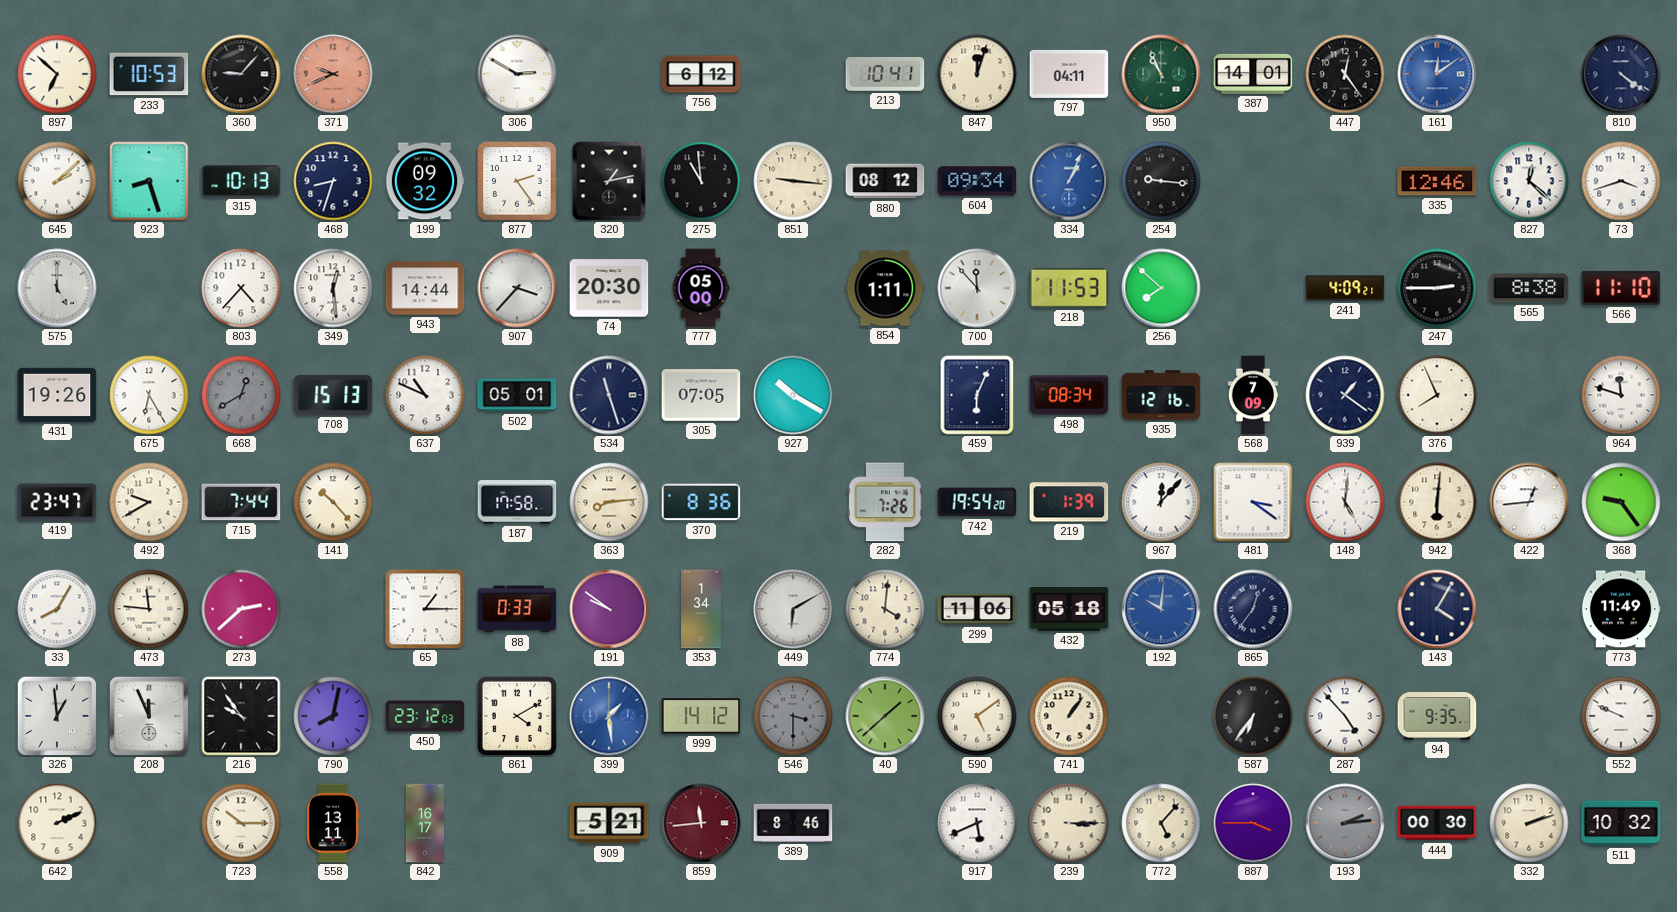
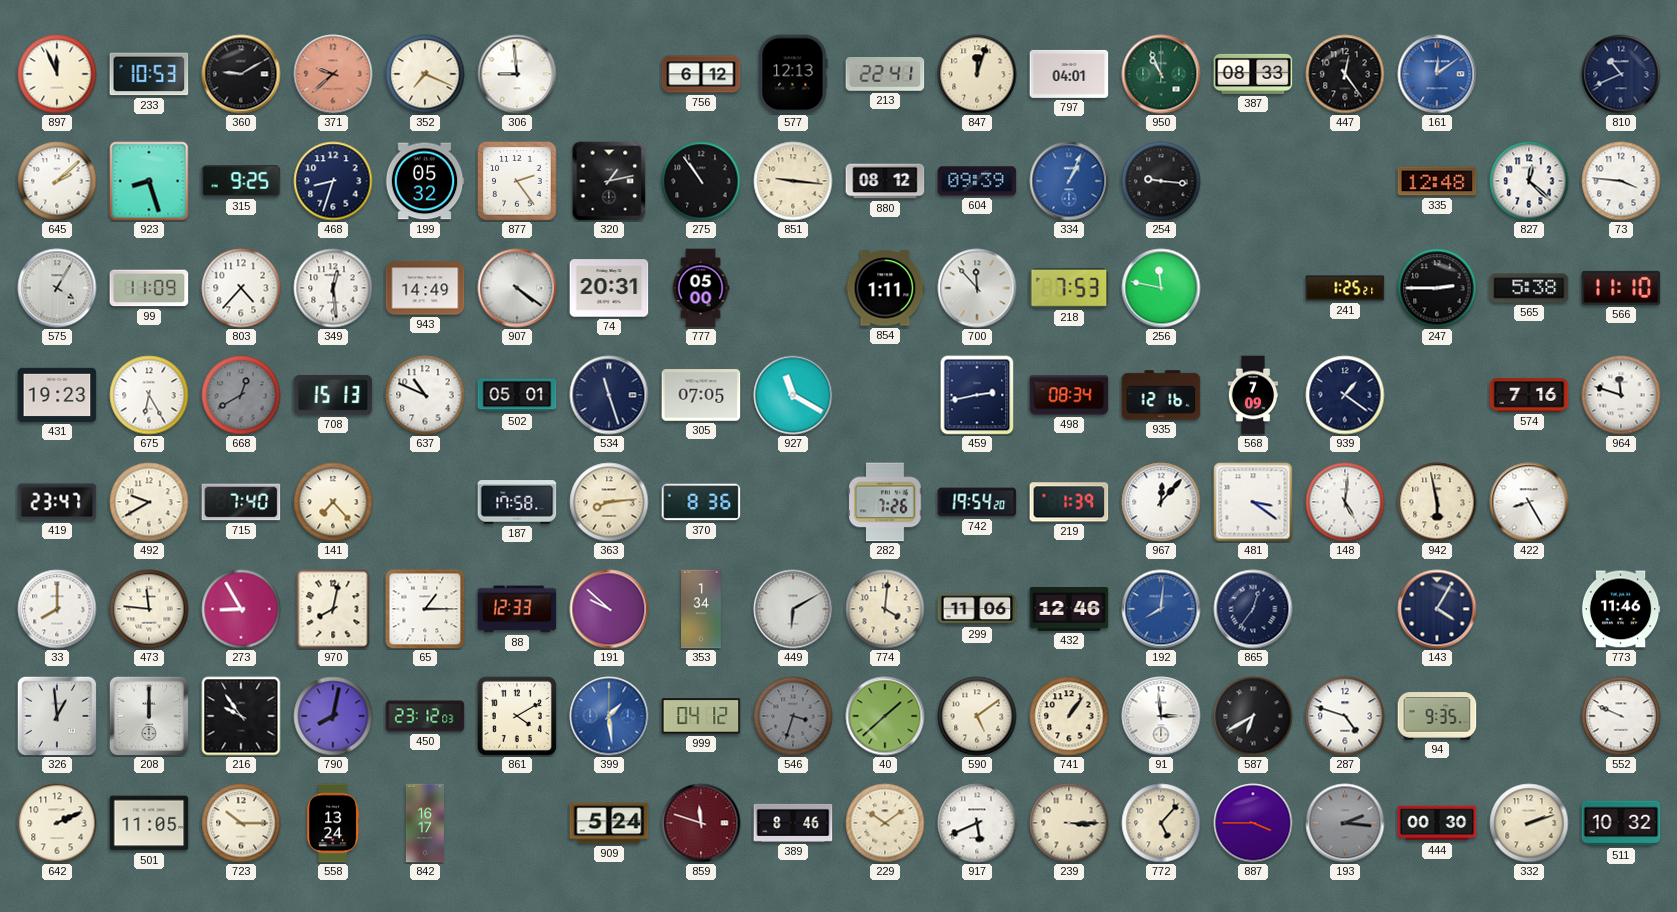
897: 6:52 -> 11:56 (57, 74)
360: 9:07 -> 9:10 (241, 74)
371: 9:41 -> 9:38 (333, 74)
352: none -> 7:19 (425, 74)
306: 2:50 -> 8:59 (517, 74)
577: none -> 12:13 (793, 74)
213: 10:41 -> 22:41 (885, 75)
797: 04:11 -> 04:01 (1069, 74)
387: 14:01 -> 08:33 (1253, 74)
810: 4:21 -> 10:41 (1621, 74)
315: 10:13 -> 9:25 (241, 181)
199: 09:32 -> 05:32 (425, 181)
275: 10:59 -> 10:54 (701, 181)
604: 09:34 -> 09:39 (977, 181)
335: 12:46 -> 12:48 (1437, 181)
73: 3:42 -> 3:46 (1621, 181)
575: 5:00 -> 4:05 (57, 288)
99: none -> 11:09 (149, 288)
943: 14:44 -> 14:49 (425, 288)
907: 3:37 -> 4:21 (517, 288)
74: 20:30 -> 20:31 (609, 288)
218: 11:53 -> 7:53 (1069, 288)
256: 7:52 -> 11:47 (1161, 288)
241: 4:09 -> 1:25 (1345, 288)
565: 8:38 -> 5:38 (1529, 288)
431: 19:26 -> 19:23 (57, 395)
927: 10:20 -> 11:20 (793, 395)
459: 6:04 -> 2:43 (977, 395)
376: 7:56 -> none (1437, 395)
574: none -> 7:16 (1529, 395)
715: 7:44 -> 7:40 (241, 502)
141: 10:23 -> 7:23 (333, 502)
942: 6:01 -> 5:58 (1437, 502)
422: 12:44 -> 8:25 (1529, 502)
368: 9:24 -> none (1621, 502)
33: 8:05 -> 8:00 (57, 609)
273: 2:38 -> 8:55 (241, 609)
970: none -> 8:02 (333, 609)
88: 0:33 -> 12:33 (517, 609)
191: 9:51 -> 9:52 (609, 609)
432: 05:18 -> 12:46 (1069, 610)
192: 10:01 -> 8:01 (1161, 609)
773: 11:49 -> 11:46 (1621, 609)
208: 11:56 -> 12:00 (149, 716)
999: 14:12 -> 04:12 (701, 716)
546: 3:30 -> 3:33 (793, 716)
91: none -> 2:59 (1161, 716)
587: 6:36 -> 6:40 (1253, 716)
287: 4:53 -> 4:48 (1345, 716)
501: none -> 11:05 (149, 823)
558: 13:11 -> 13:24 (333, 823)
909: 5:21 -> 5:24 (609, 823)
859: 11:44 -> 11:48 (701, 823)
229: none -> 10:09 (885, 823)
193: 2:14 -> 2:16 (1345, 823)
